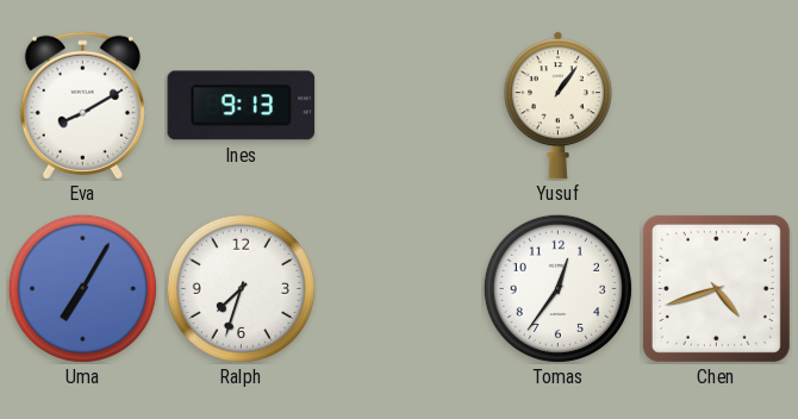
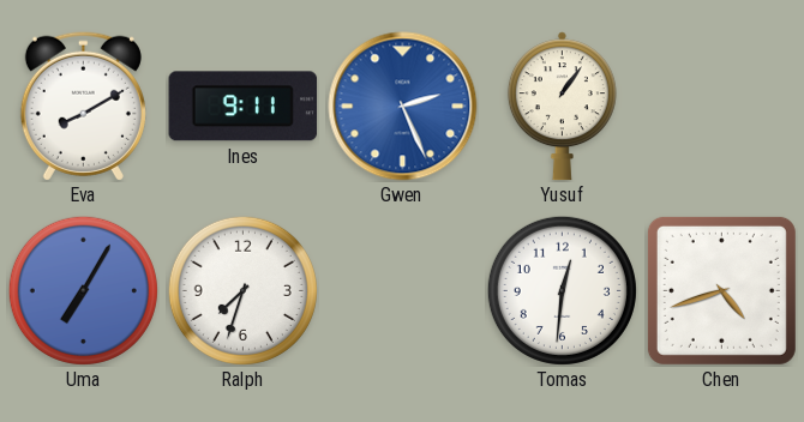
Ines: 9:13 -> 9:11 (244, 107)
Gwen: none -> 2:26 (403, 107)
Tomas: 12:36 -> 12:31 (562, 290)
